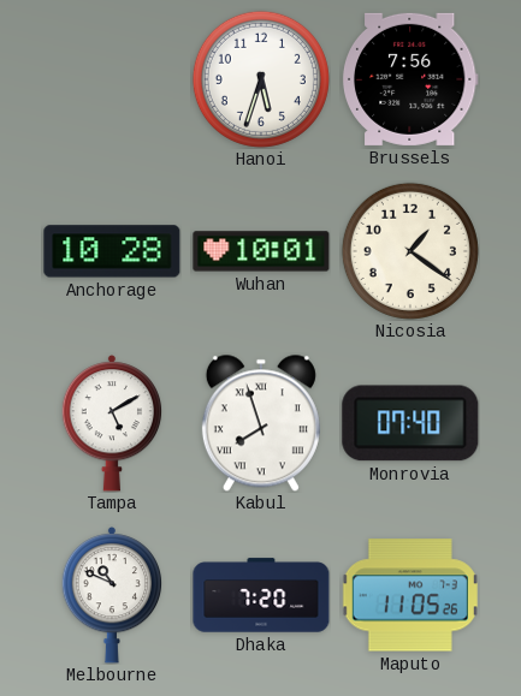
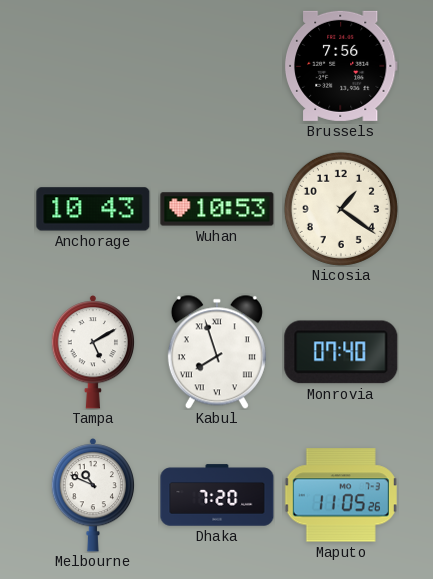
Hanoi: 5:33 -> none (261, 79)
Anchorage: 10:28 -> 10:43 (93, 209)
Wuhan: 10:01 -> 10:53 (217, 209)
